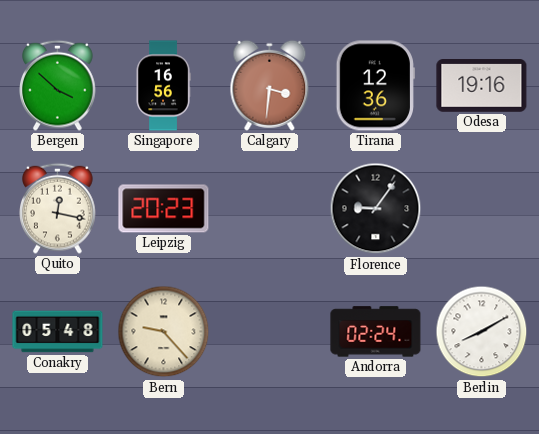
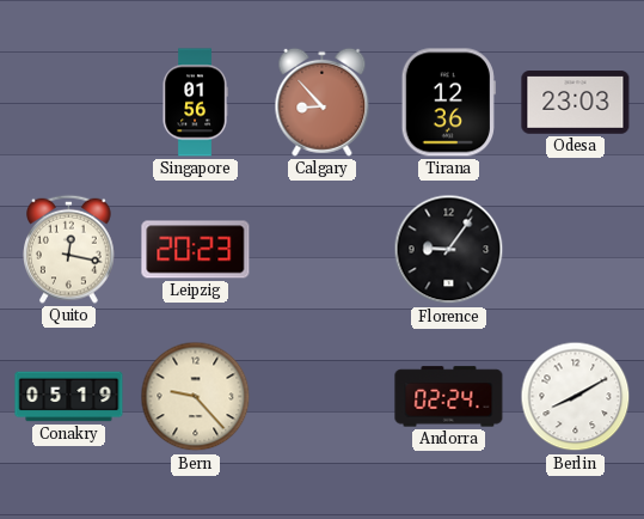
Bergen: 3:52 -> none (58, 85)
Singapore: 16:56 -> 01:56 (195, 103)
Calgary: 3:31 -> 8:53 (323, 102)
Odesa: 19:16 -> 23:03 (576, 103)
Conakry: 05:48 -> 05:19 (69, 397)
